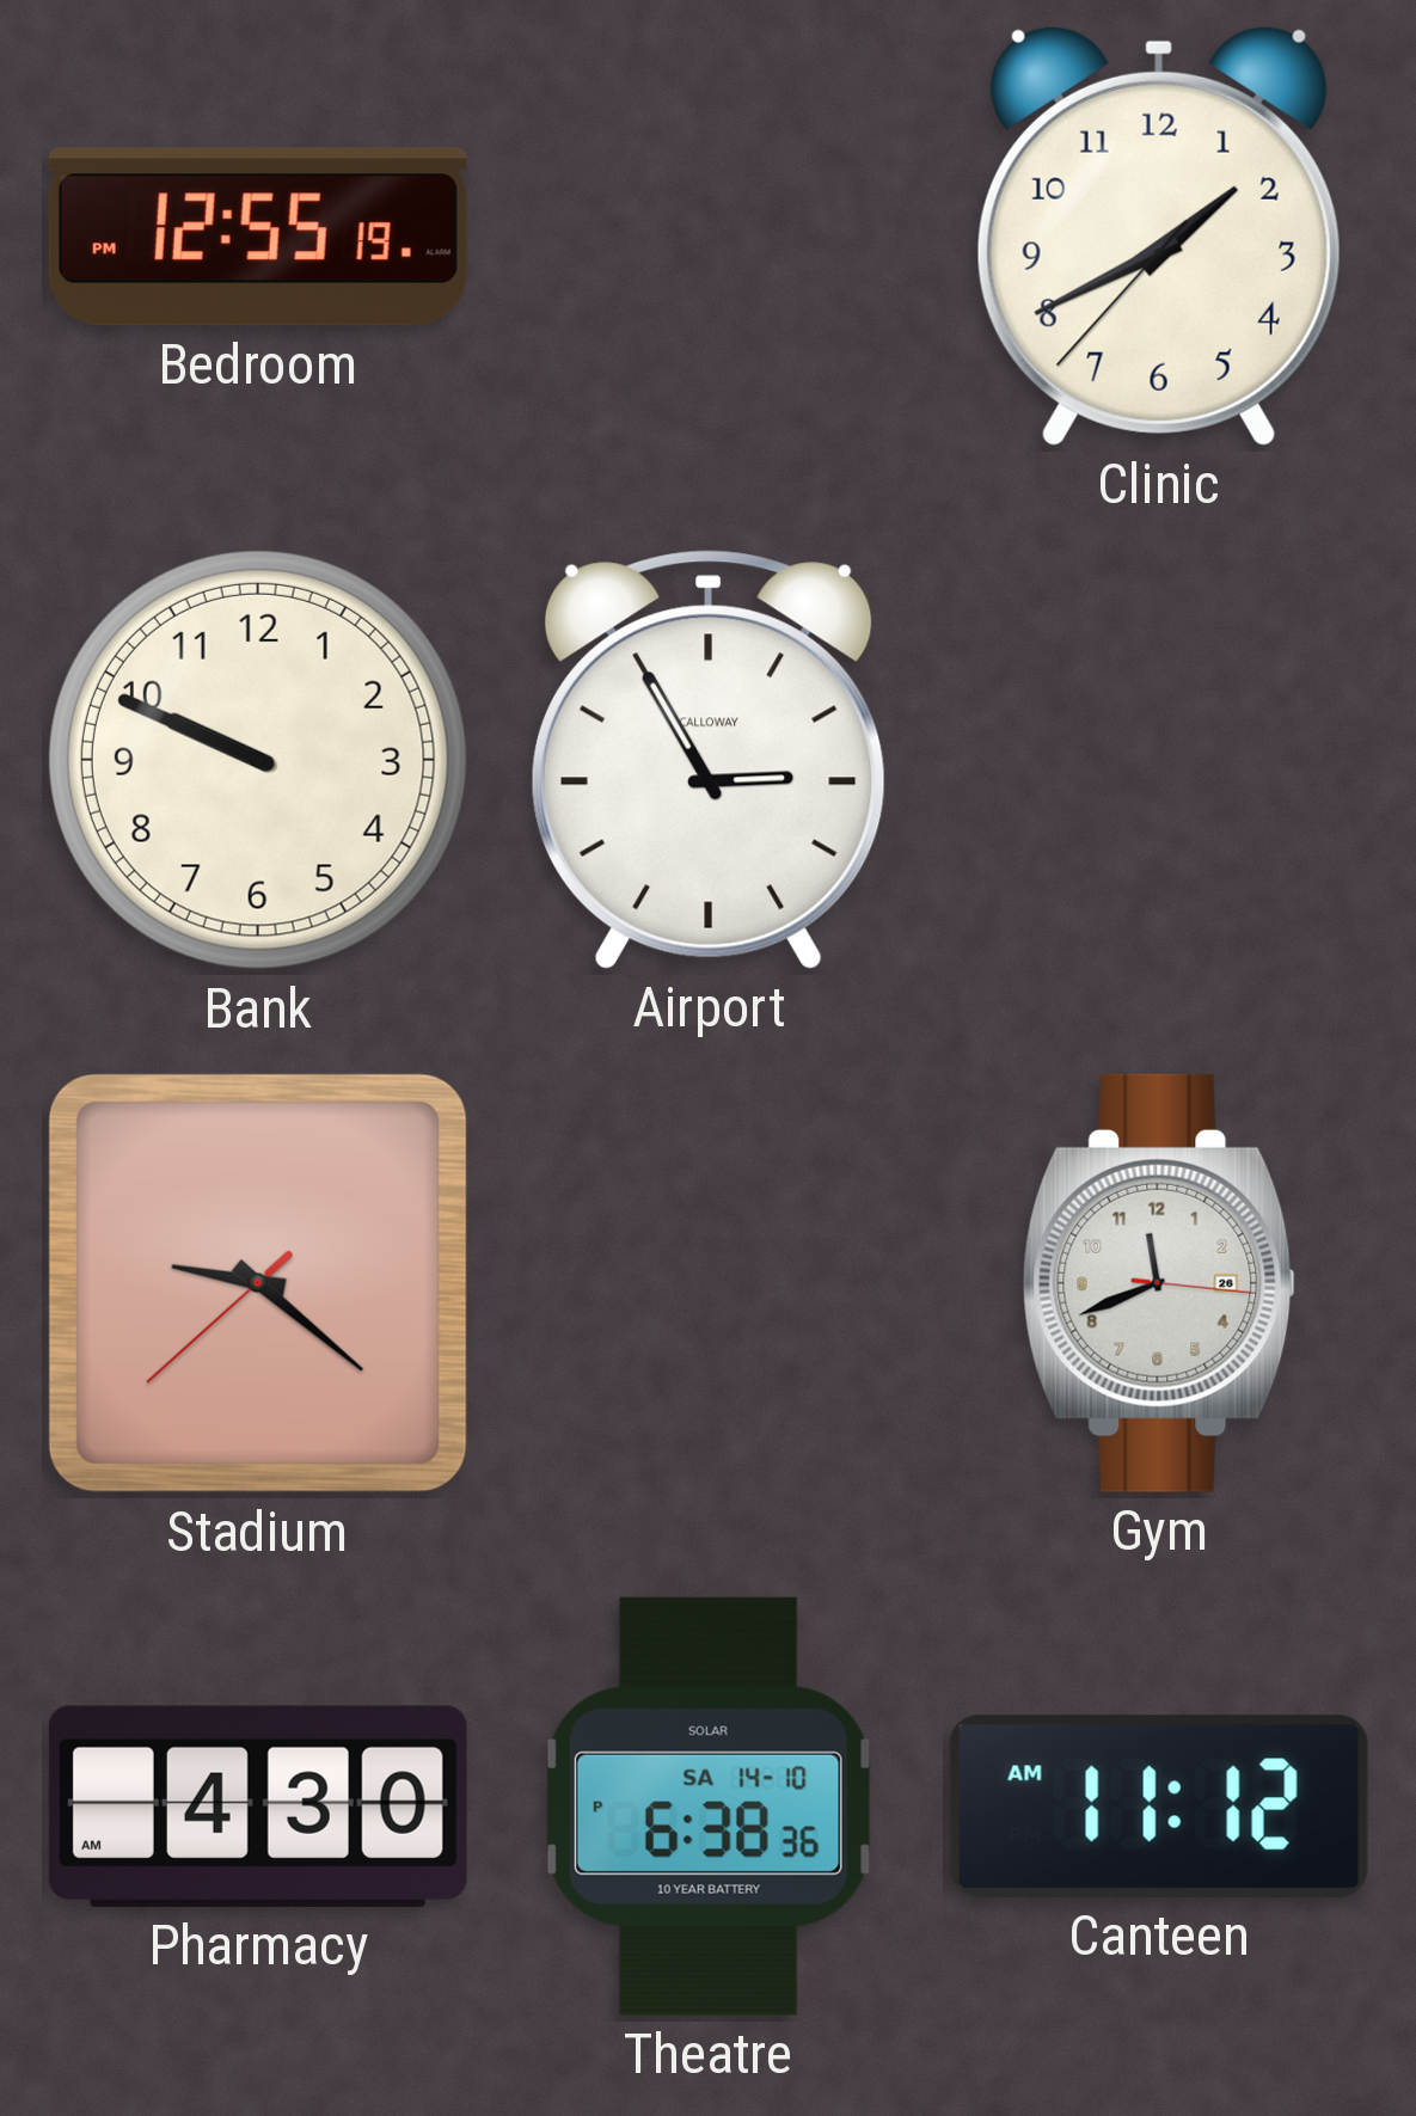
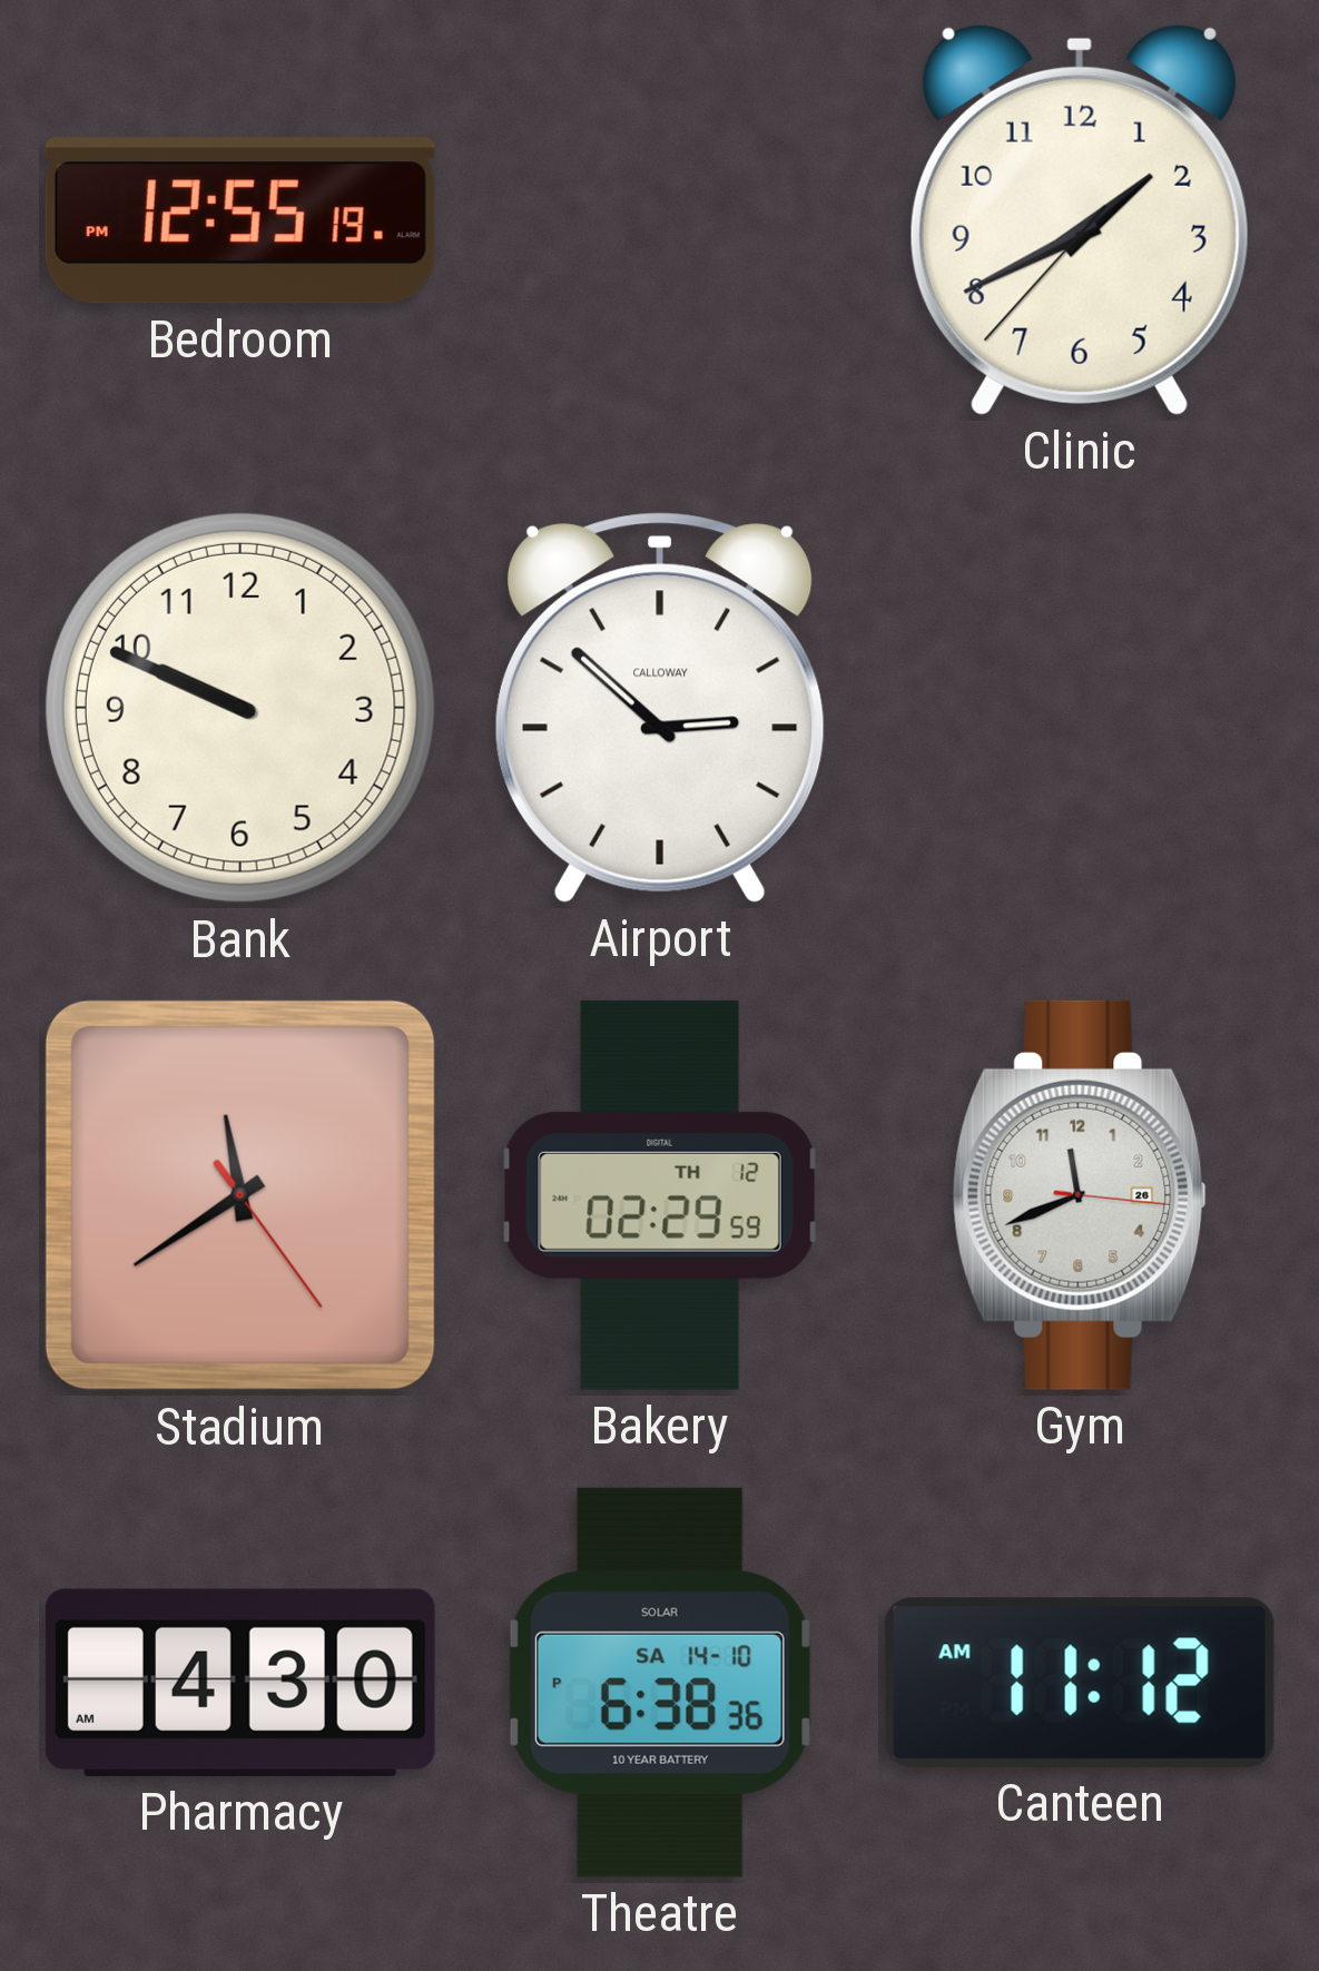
Airport: 2:55 -> 2:52 (660, 708)
Stadium: 9:21 -> 11:39 (240, 1195)
Bakery: none -> 02:29 (660, 1195)
